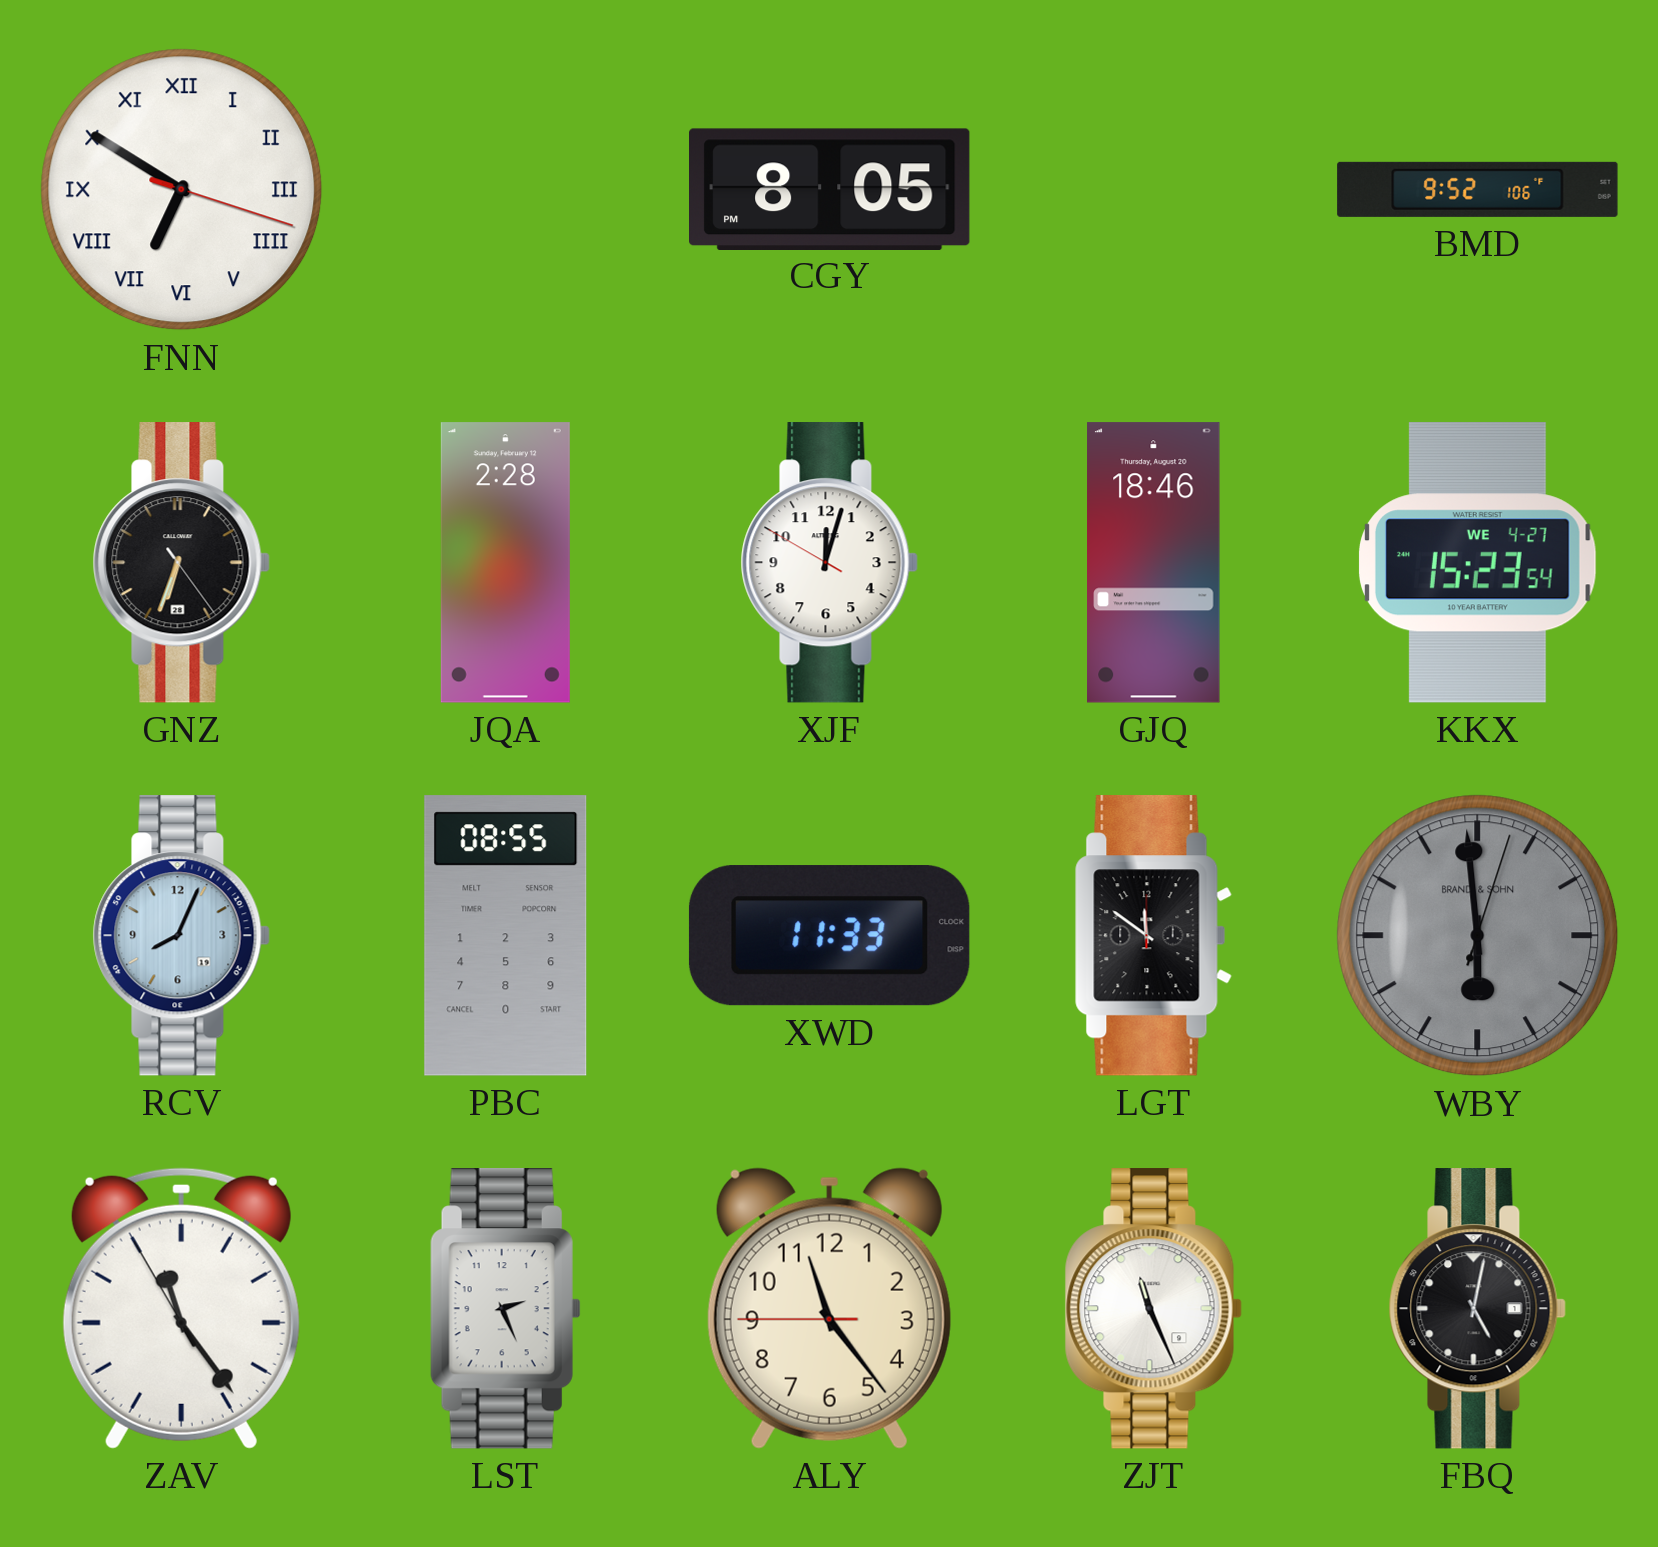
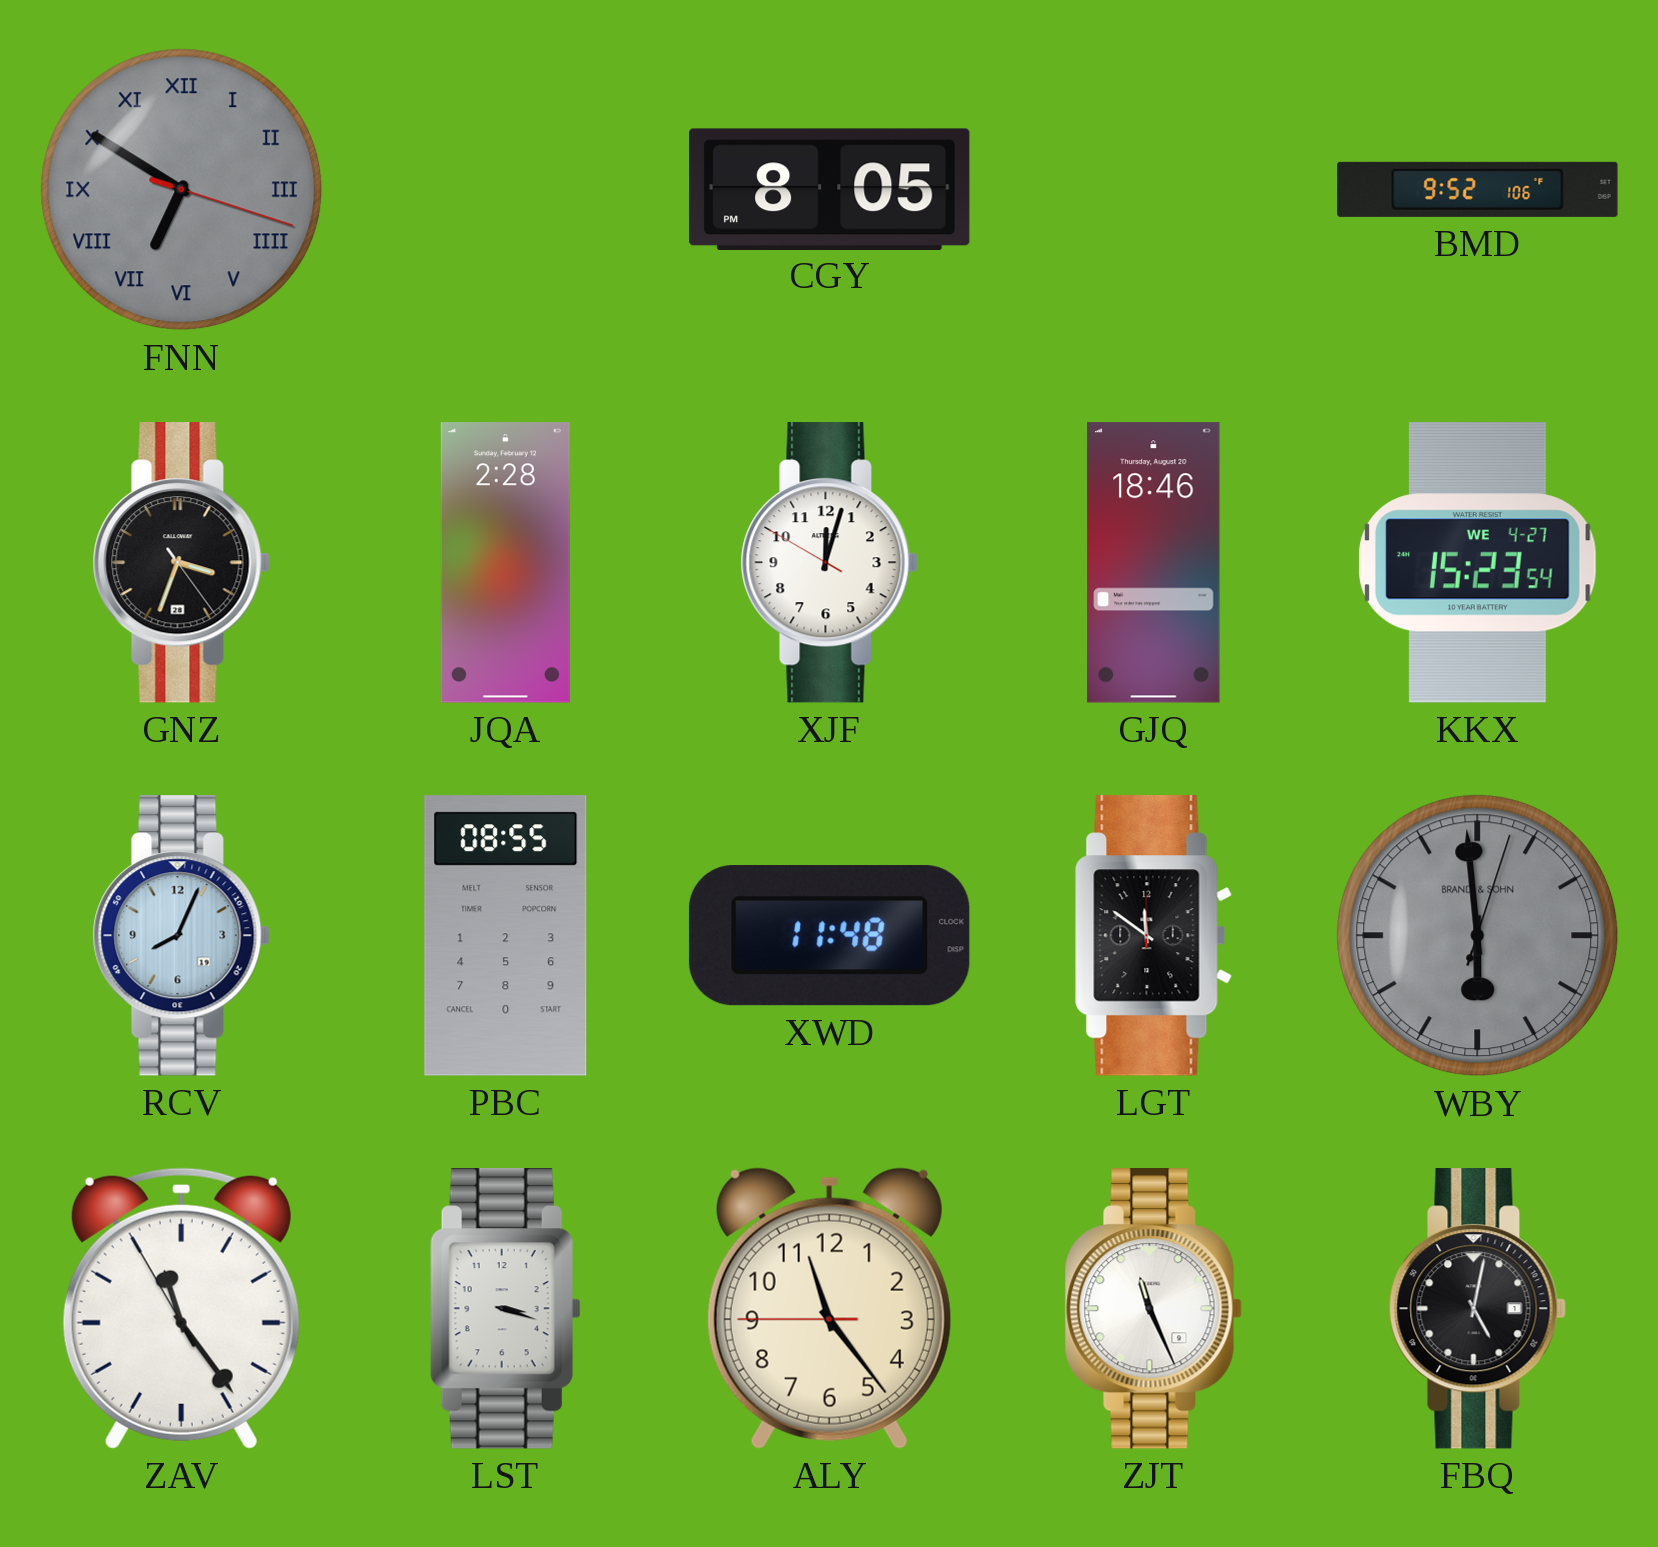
FNN dial: white -> grey (182, 190)
GNZ: 6:33 -> 3:33 (181, 563)
XWD: 11:33 -> 11:48 (829, 936)
LST: 2:26 -> 3:18 (505, 1309)
